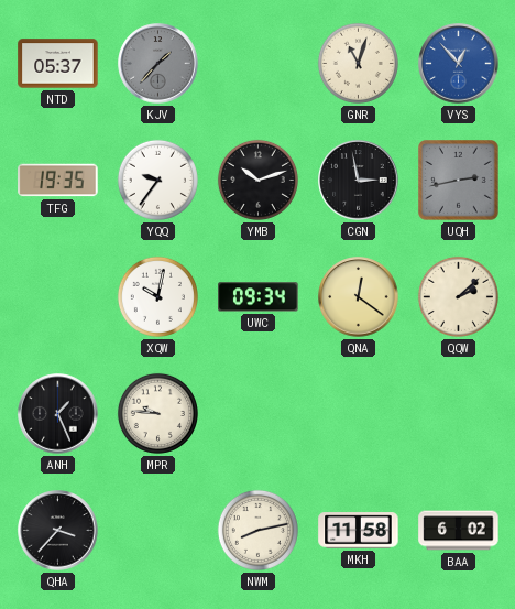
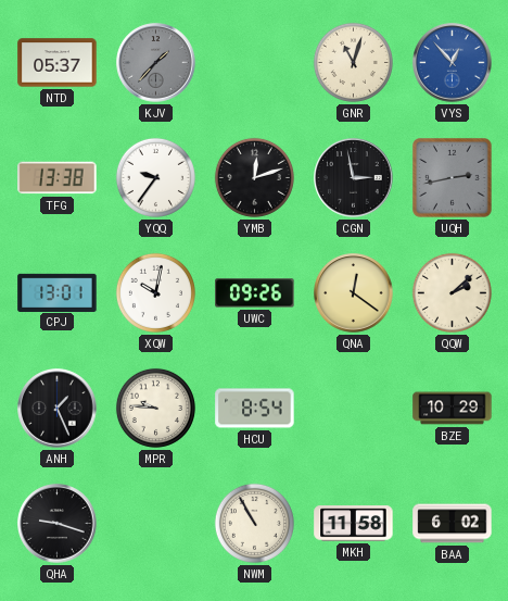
TFG: 19:35 -> 13:38 (58, 178)
YMB: 10:12 -> 12:12 (254, 177)
CPJ: none -> 13:01 (58, 292)
UWC: 09:34 -> 09:26 (255, 293)
HCU: none -> 8:54 (255, 409)
BZE: none -> 10:29 (453, 409)
QHA: 3:37 -> 9:18 (58, 524)
NWM: 8:13 -> 10:55 (254, 523)
